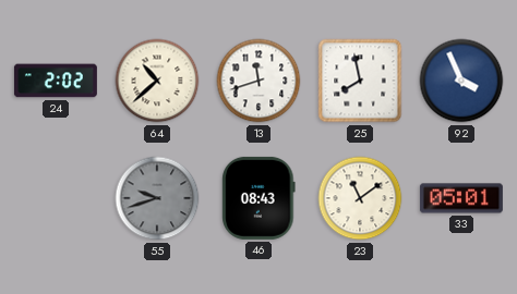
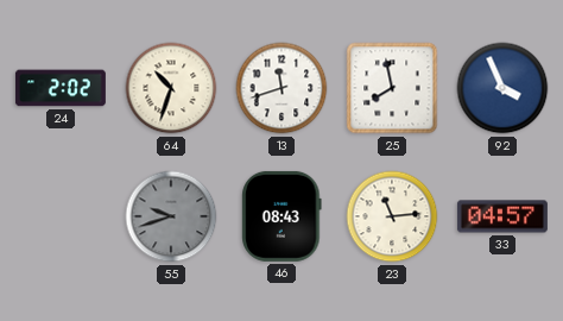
64: 10:38 -> 10:33 (171, 88)
23: 11:09 -> 11:14 (392, 216)
33: 05:01 -> 04:57 (502, 216)
